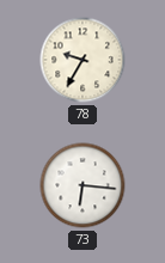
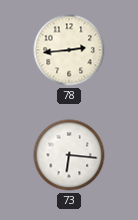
78: 9:35 -> 2:44 (69, 50)
